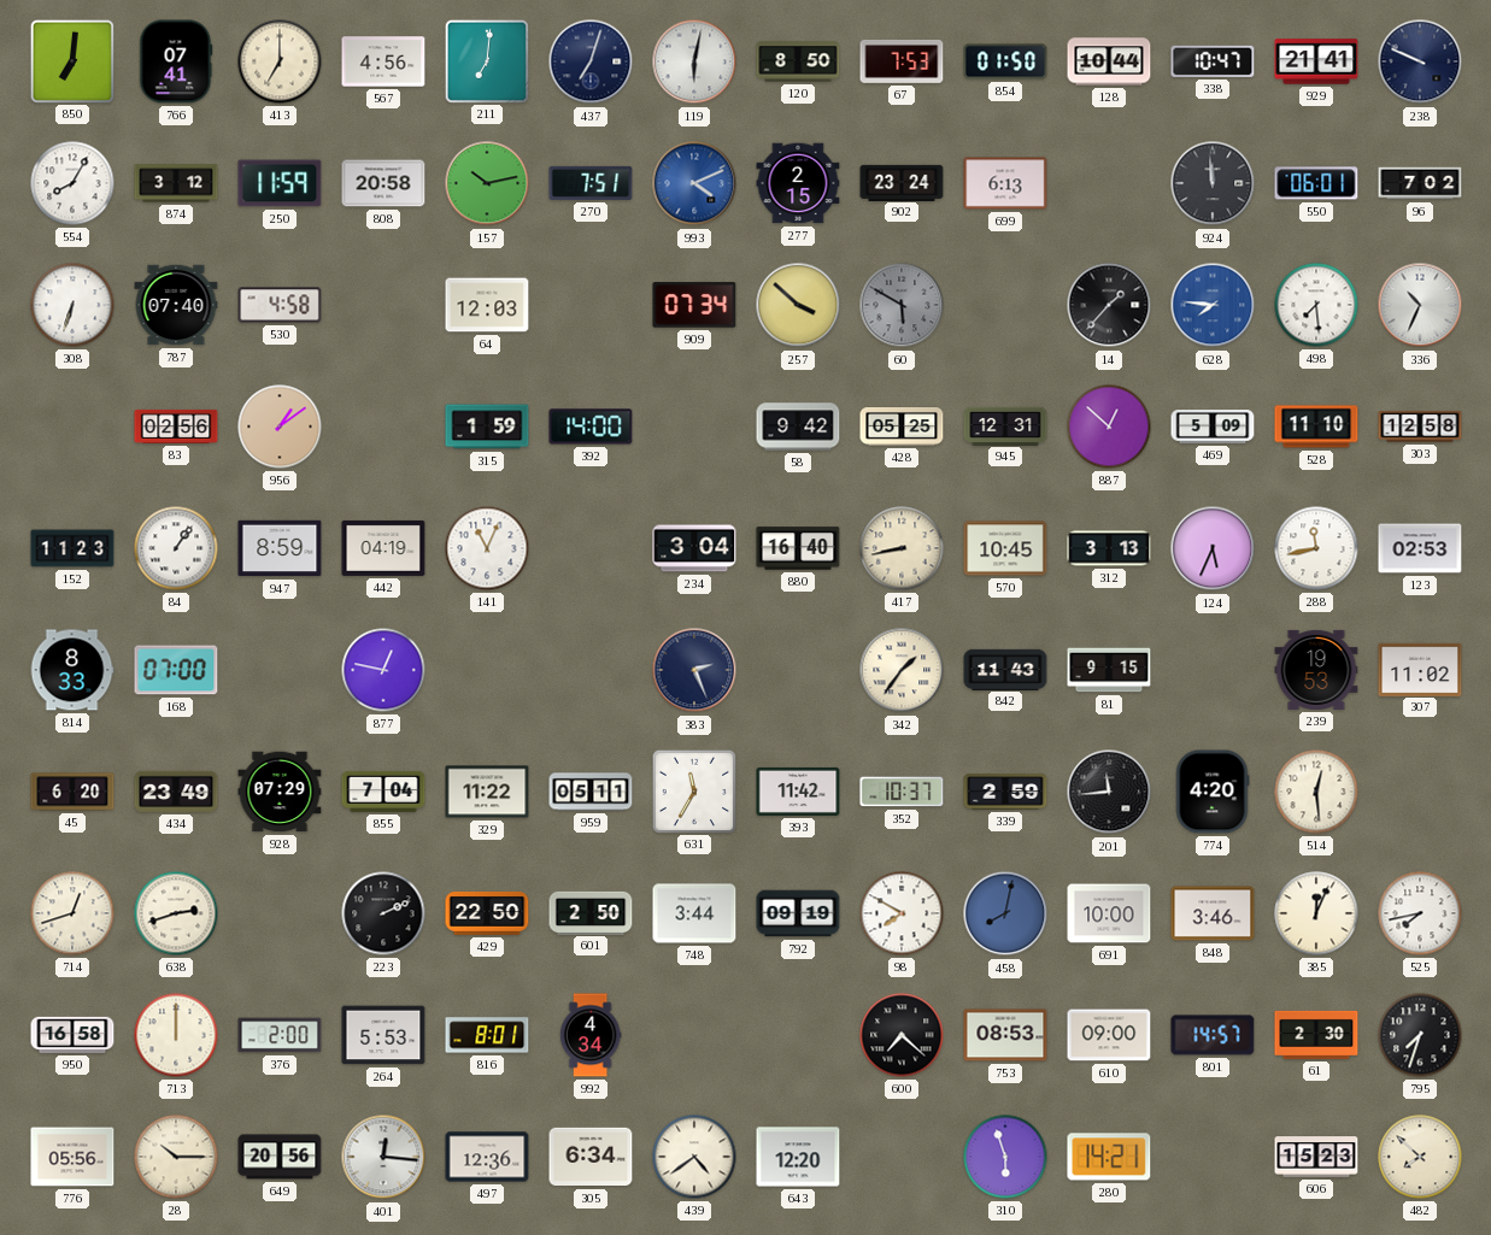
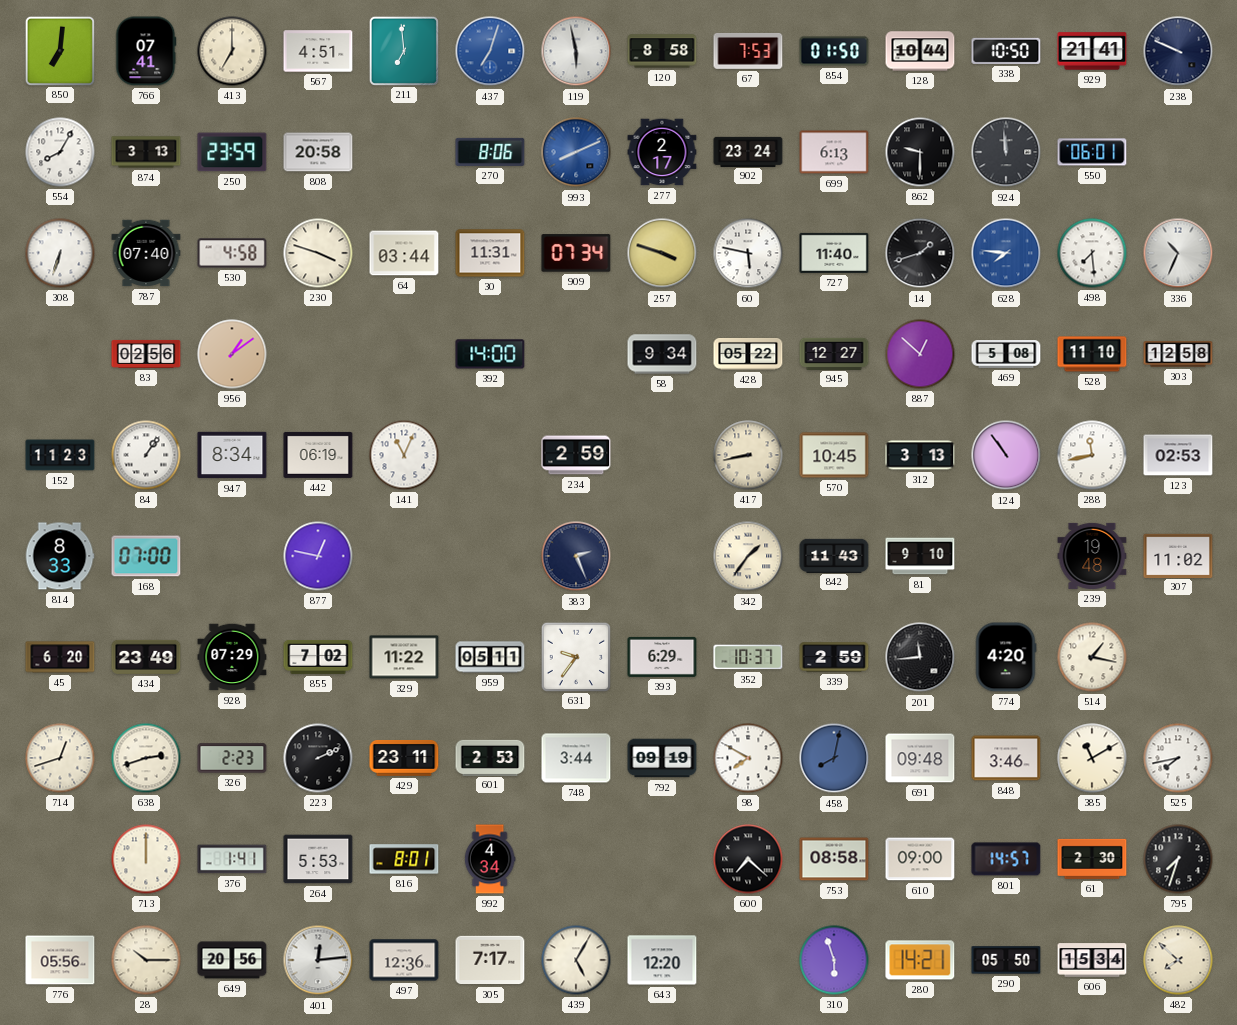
567: 4:56 -> 4:51 (318, 51)
211: 7:01 -> 6:59 (403, 50)
437 dial: navy -> blue (490, 51)
119: 6:02 -> 5:58 (576, 51)
120: 8:50 -> 8:58 (662, 51)
338: 10:47 -> 10:50 (1006, 51)
874: 3:12 -> 3:13 (146, 152)
250: 11:59 -> 23:59 (232, 152)
157: 10:13 -> none (487, 183)
270: 7:51 -> 8:06 (490, 152)
993: 4:11 -> 8:11 (576, 152)
277: 2:15 -> 2:17 (662, 152)
862: none -> 9:30 (920, 152)
96: 7:02 -> none (1420, 183)
230: none -> 3:48 (318, 253)
64: 12:03 -> 03:44 (404, 253)
30: none -> 11:31 (490, 253)
257: 3:52 -> 3:48 (662, 253)
60: 5:50 -> 5:47 (748, 253)
60 dial: grey -> white (748, 253)
727: none -> 11:40 (834, 253)
14: 1:37 -> 1:42 (920, 253)
315: 1:59 -> none (487, 427)
58: 9:42 -> 9:34 (662, 354)
428: 05:25 -> 05:22 (748, 355)
945: 12:31 -> 12:27 (834, 353)
469: 5:09 -> 5:08 (1006, 354)
947: 8:59 -> 8:34 (232, 455)
442: 04:19 -> 06:19 (318, 455)
234: 3:04 -> 2:59 (576, 455)
880: 16:40 -> none (798, 548)
124: 5:34 -> 10:54 (1006, 455)
81: 9:15 -> 9:10 (920, 556)
239: 19:53 -> 19:48 (1092, 556)
855: 7:04 -> 7:02 (318, 657)
631: 11:35 -> 9:36 (575, 656)
393: 11:42 -> 6:29 (662, 657)
514: 12:29 -> 1:17 (1092, 657)
326: none -> 2:23 (232, 758)
429: 22:50 -> 23:11 (404, 758)
601: 2:50 -> 2:53 (490, 757)
691: 10:00 -> 09:48 (920, 758)
385: 12:04 -> 11:10 (1092, 758)
950: 16:58 -> none (72, 1035)
376: 2:00 -> 1:41 (232, 859)
753: 08:53 -> 08:58 (834, 859)
401: 12:16 -> 12:14 (318, 960)
305: 6:34 -> 7:17 (490, 960)
439: 4:39 -> 5:05 (576, 960)
290: none -> 05:50 (1006, 960)
606: 15:23 -> 15:34 (1092, 960)
